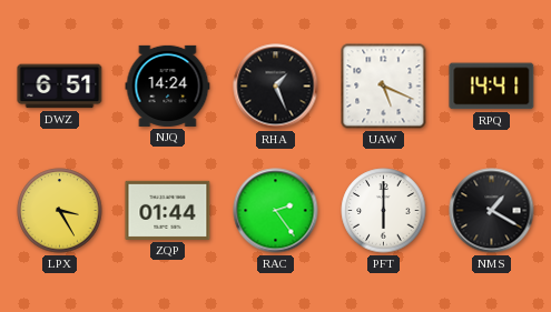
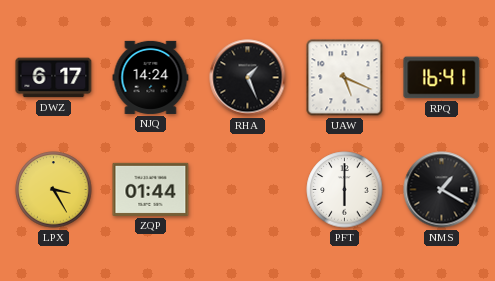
DWZ: 6:51 -> 6:17 (54, 78)
RPQ: 14:41 -> 16:41 (442, 78)
RAC: 2:24 -> none (276, 211)
